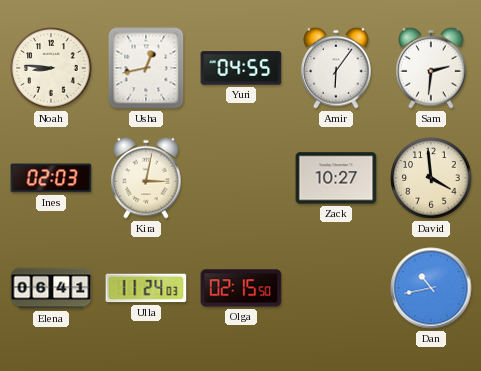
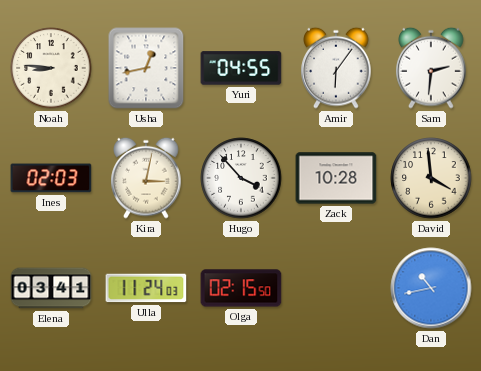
Hugo: none -> 3:53 (241, 178)
Zack: 10:27 -> 10:28 (336, 178)
Elena: 06:41 -> 03:41 (51, 288)
